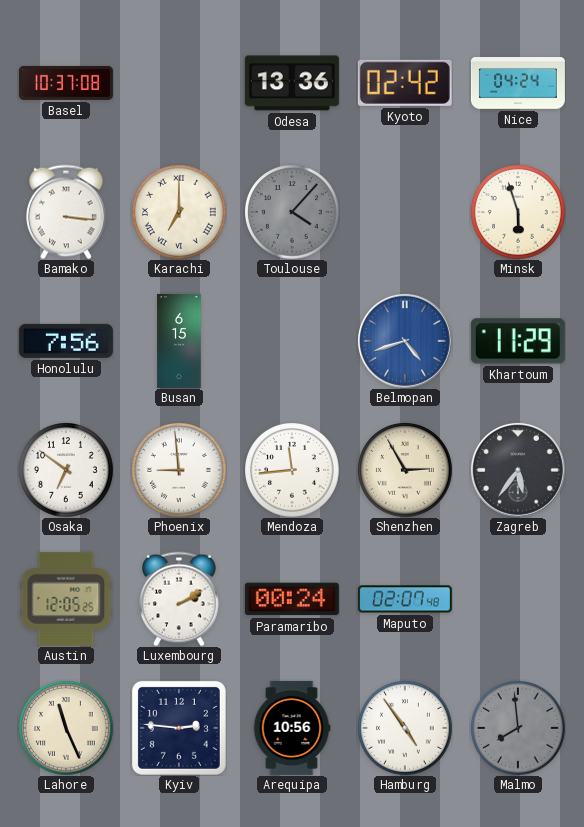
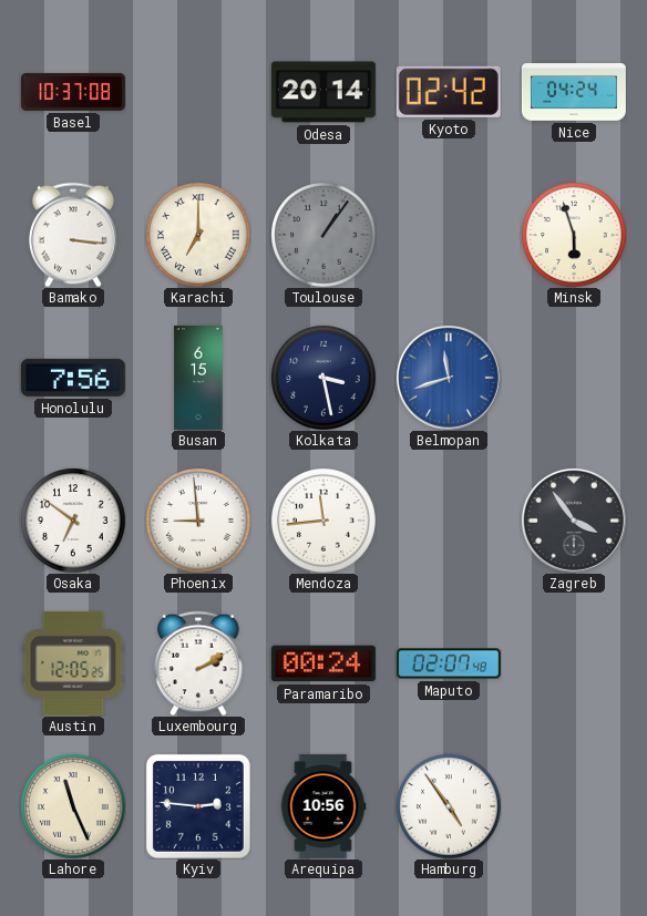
Odesa: 13:36 -> 20:14 (323, 92)
Toulouse: 4:07 -> 1:06 (323, 235)
Kolkata: none -> 3:28 (323, 378)
Belmopan: 4:42 -> 11:42 (449, 378)
Khartoum: 11:29 -> none (518, 341)
Shenzhen: 2:55 -> none (405, 470)
Zagreb: 5:36 -> 3:54 (574, 521)
Malmo: 7:59 -> none (518, 728)
